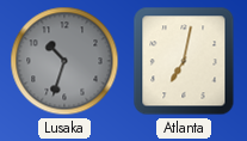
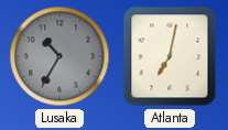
Lusaka: 10:33 -> 10:35 (59, 56)
